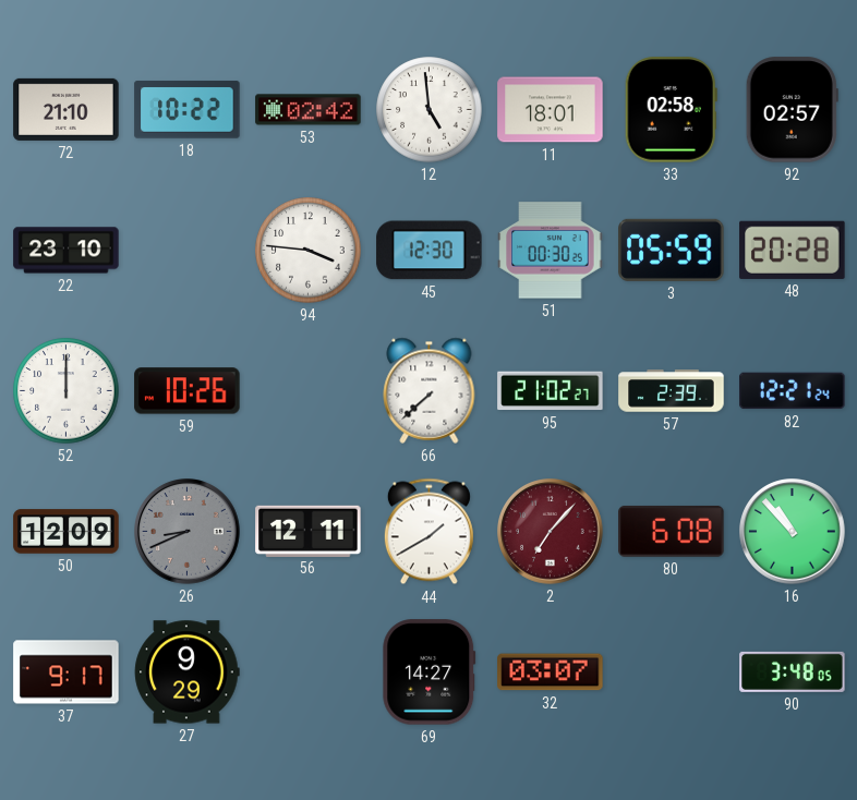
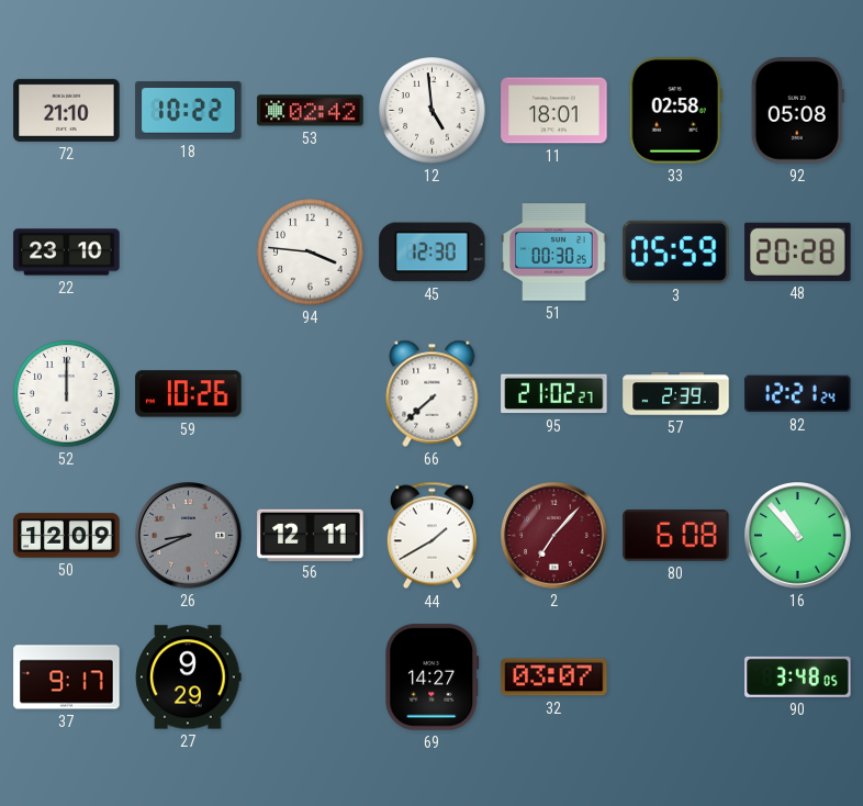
92: 02:57 -> 05:08 (797, 111)
